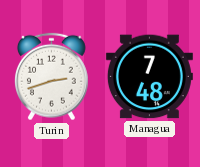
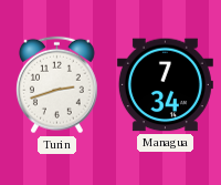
Managua: 7:48 -> 7:34 (165, 85)
